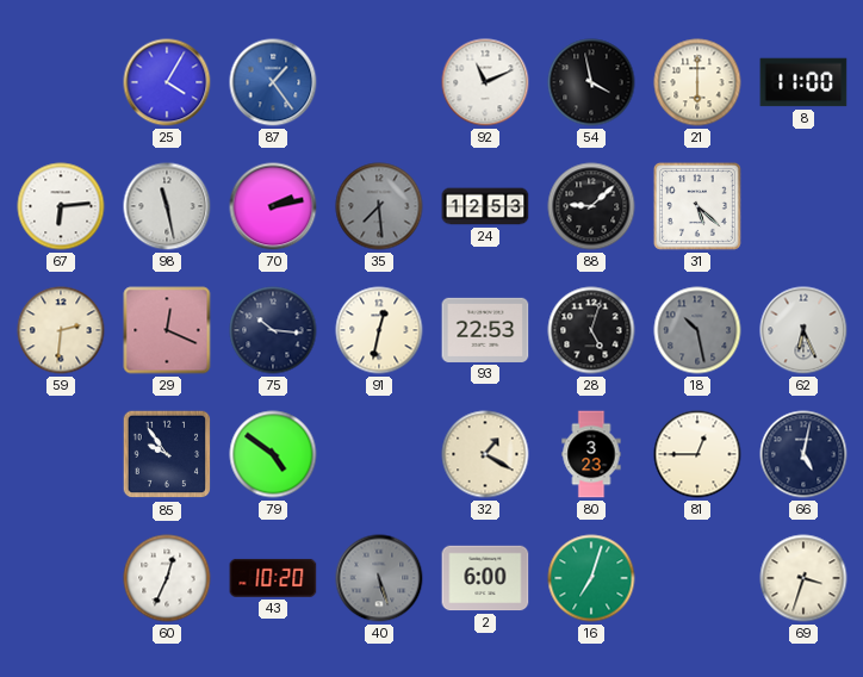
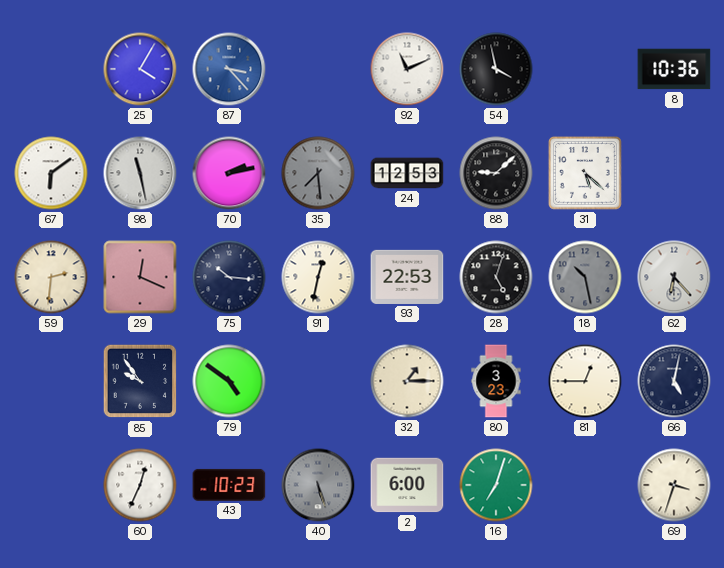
87: 1:24 -> 3:23 (229, 69)
21: 6:00 -> none (697, 82)
8: 11:00 -> 10:36 (674, 69)
67: 6:14 -> 6:09 (51, 173)
62: 6:26 -> 6:23 (674, 277)
32: 1:20 -> 1:15 (407, 381)
43: 10:20 -> 10:23 (229, 485)
